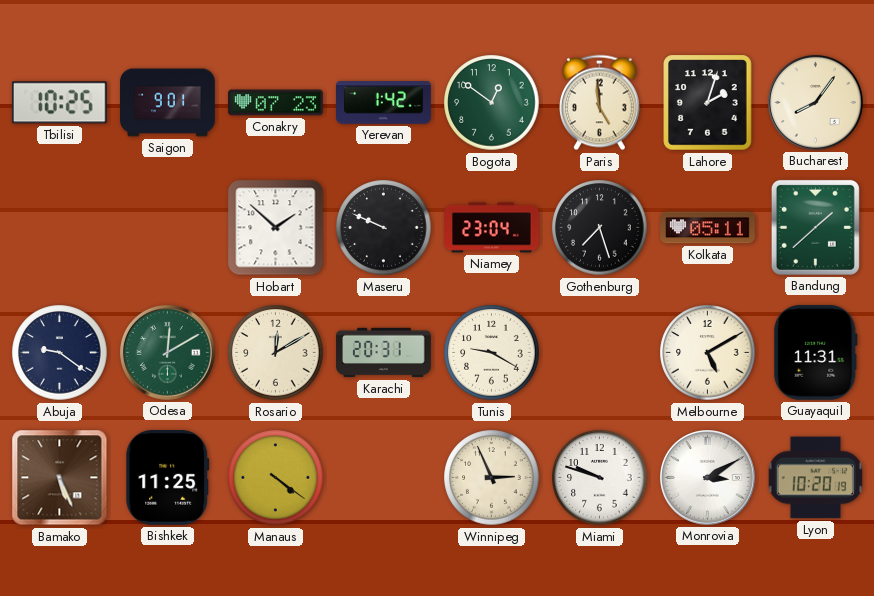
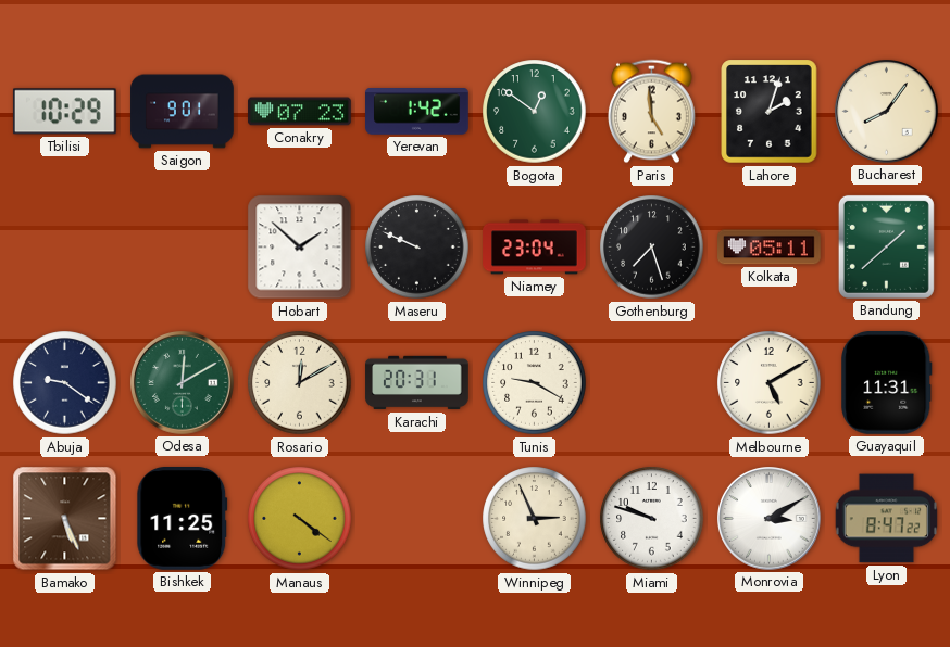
Tbilisi: 10:25 -> 10:29 (64, 112)
Lyon: 10:20 -> 8:47 (886, 519)
